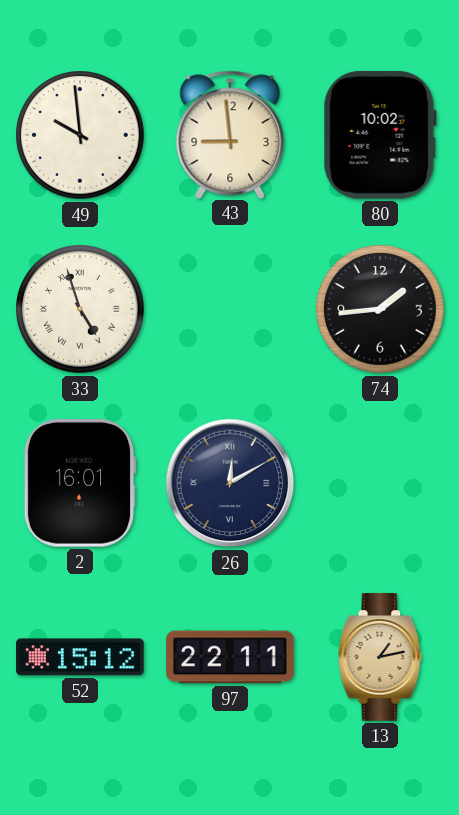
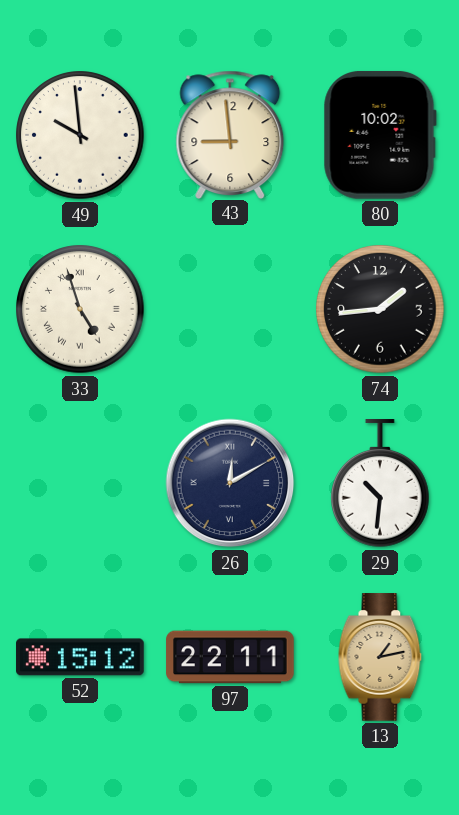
2: 16:01 -> none (80, 484)
29: none -> 10:31 (381, 484)
